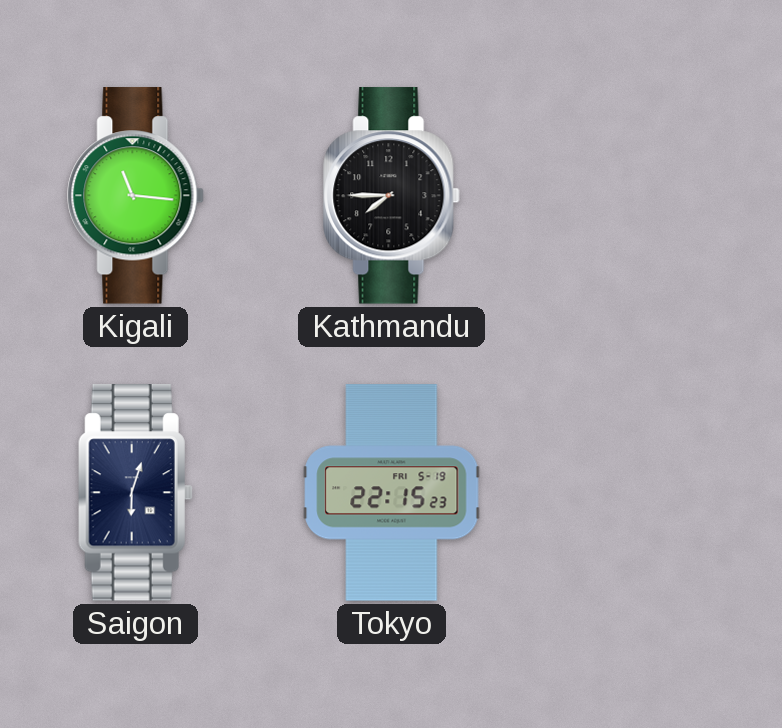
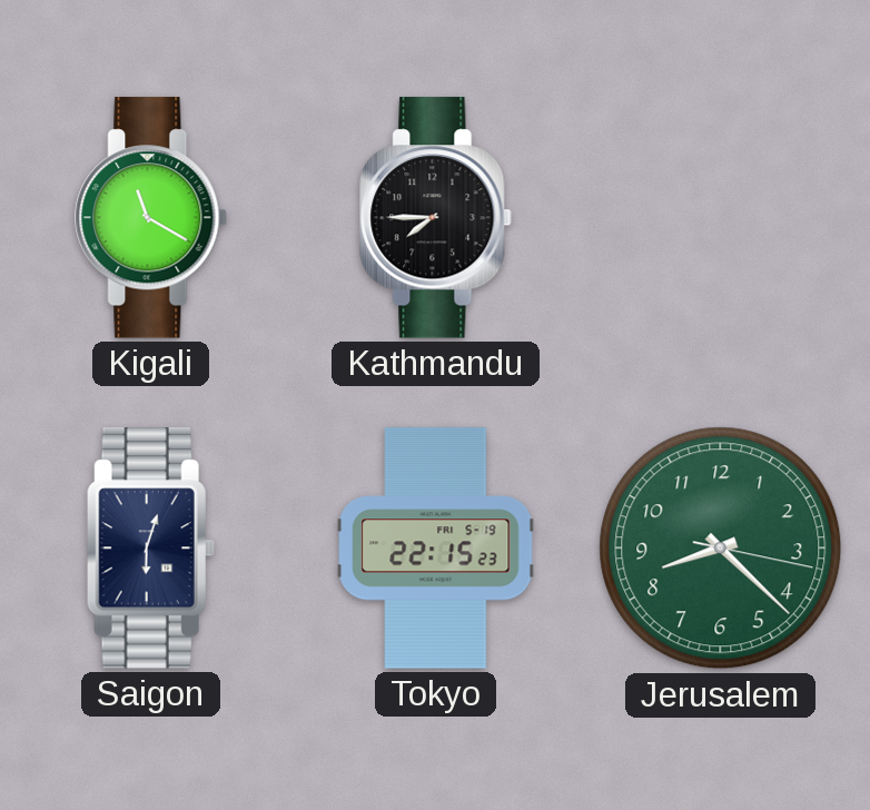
Kigali: 11:16 -> 11:20 (151, 218)
Jerusalem: none -> 8:22 (721, 549)
